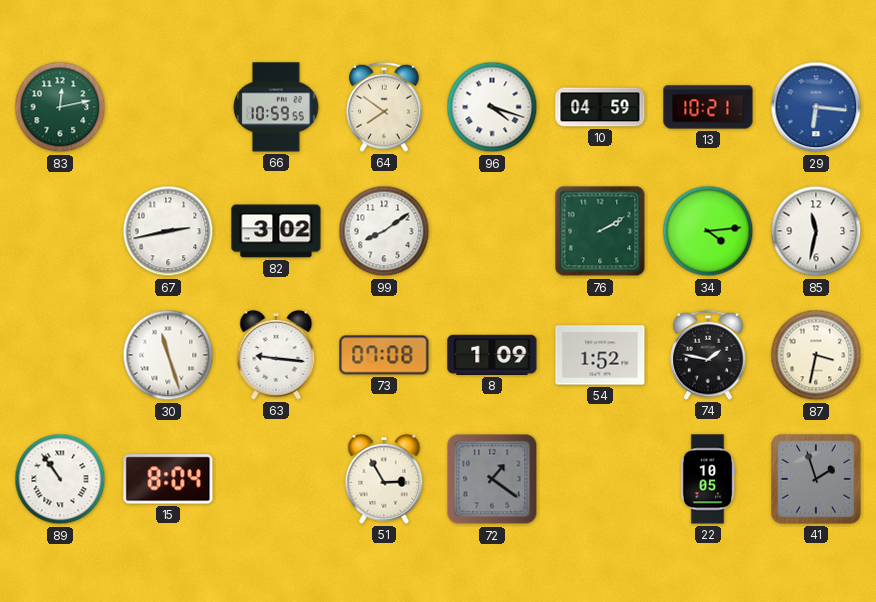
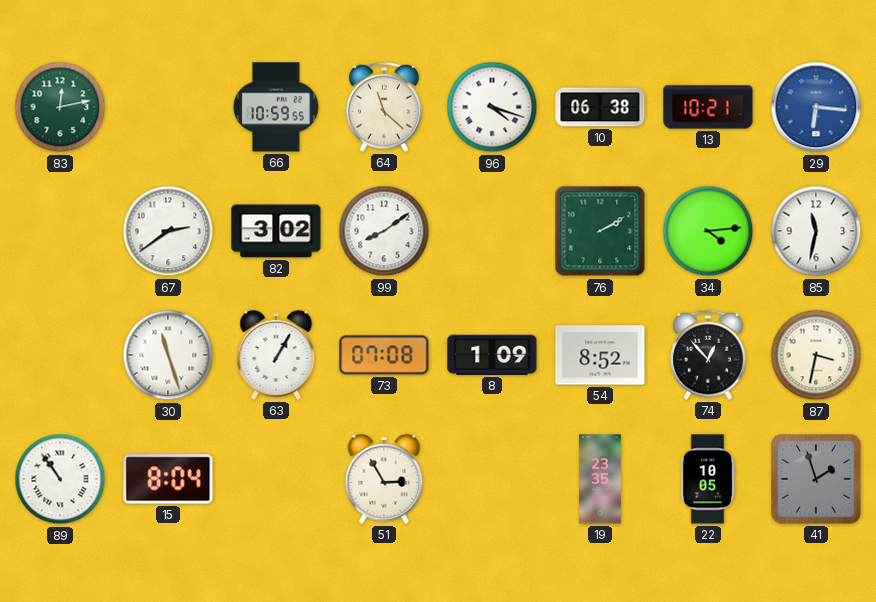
64: 7:51 -> 11:22 (384, 107)
10: 04:59 -> 06:38 (600, 107)
67: 2:43 -> 2:39 (168, 231)
63: 9:16 -> 1:05 (276, 355)
54: 1:52 -> 8:52 (600, 355)
74: 1:47 -> 12:53 (708, 355)
72: 1:21 -> none (492, 479)
19: none -> 23:35 (600, 479)
